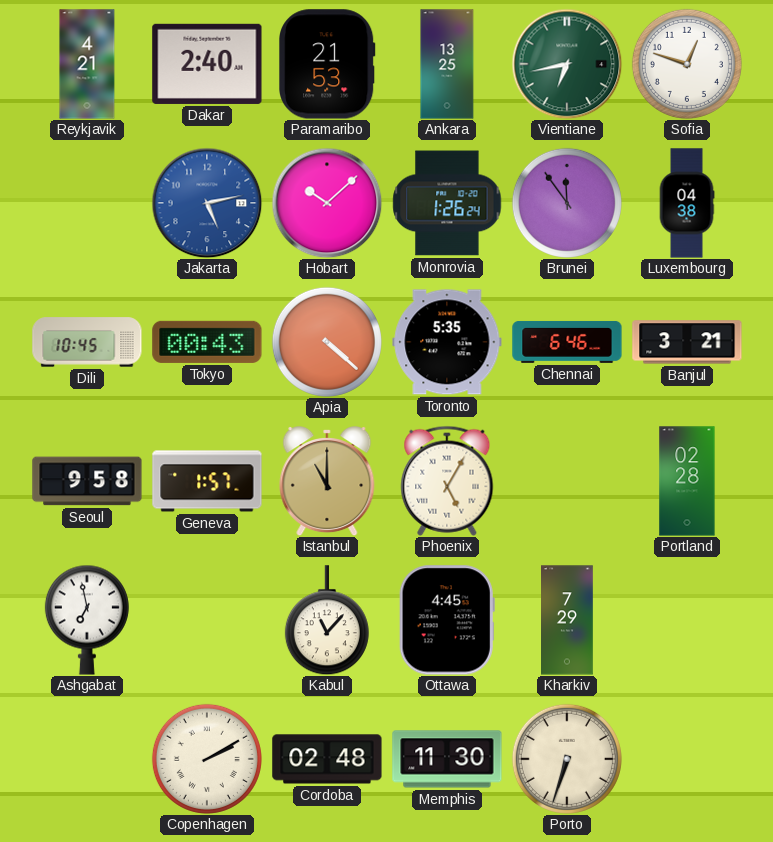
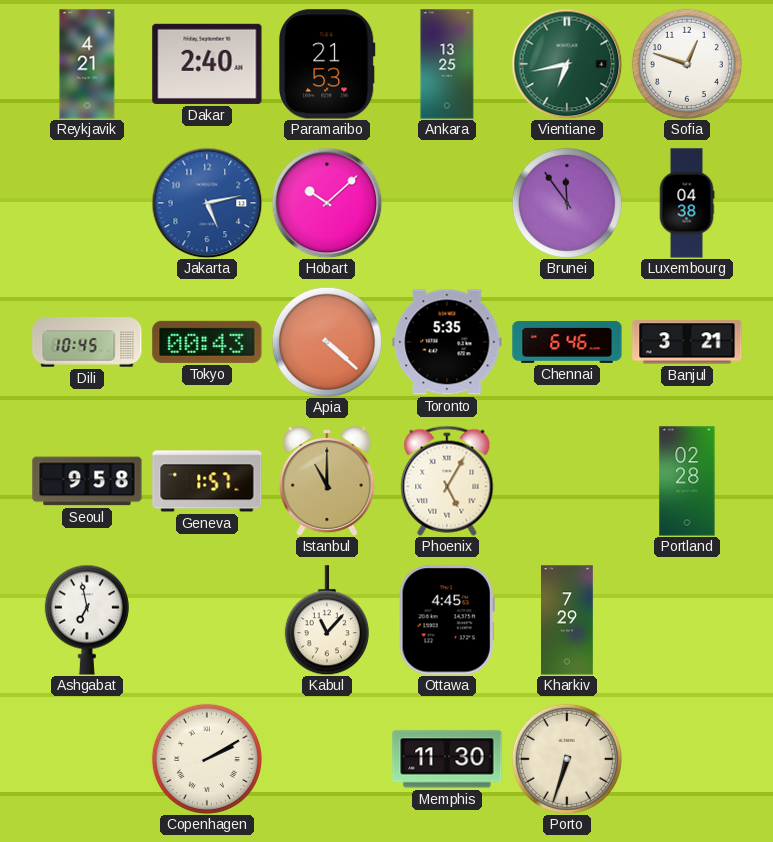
Monrovia: 1:26 -> none (447, 203)
Cordoba: 02:48 -> none (327, 759)
